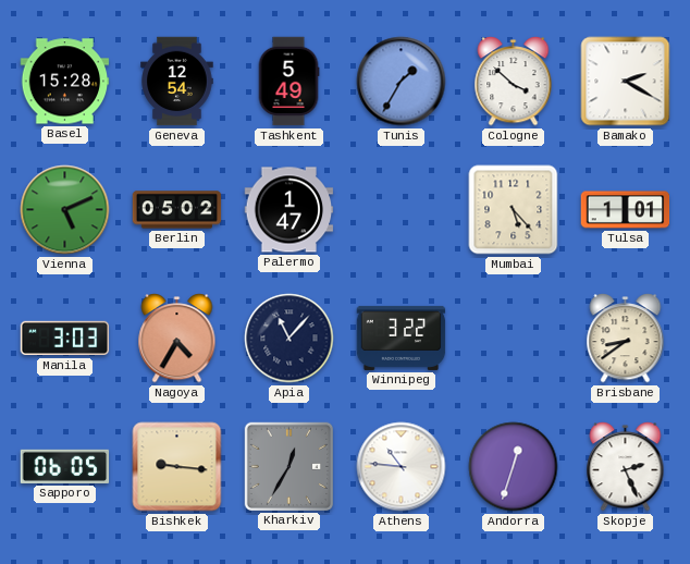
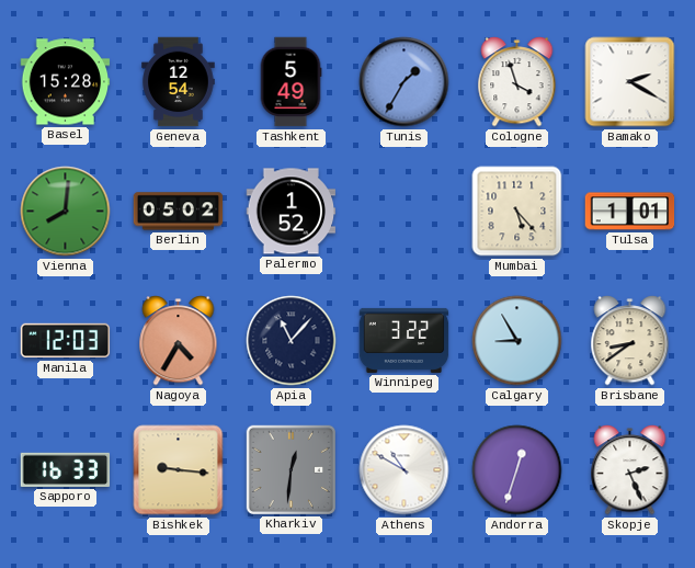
Cologne: 3:52 -> 3:57 (517, 82)
Vienna: 5:11 -> 8:01 (66, 212)
Palermo: 1:47 -> 1:52 (292, 212)
Manila: 3:03 -> 12:03 (66, 341)
Calgary: none -> 8:55 (517, 341)
Sapporo: 06:05 -> 16:33 (66, 469)
Kharkiv: 12:35 -> 12:31 (290, 469)
Athens: 10:46 -> 10:50 (405, 470)
